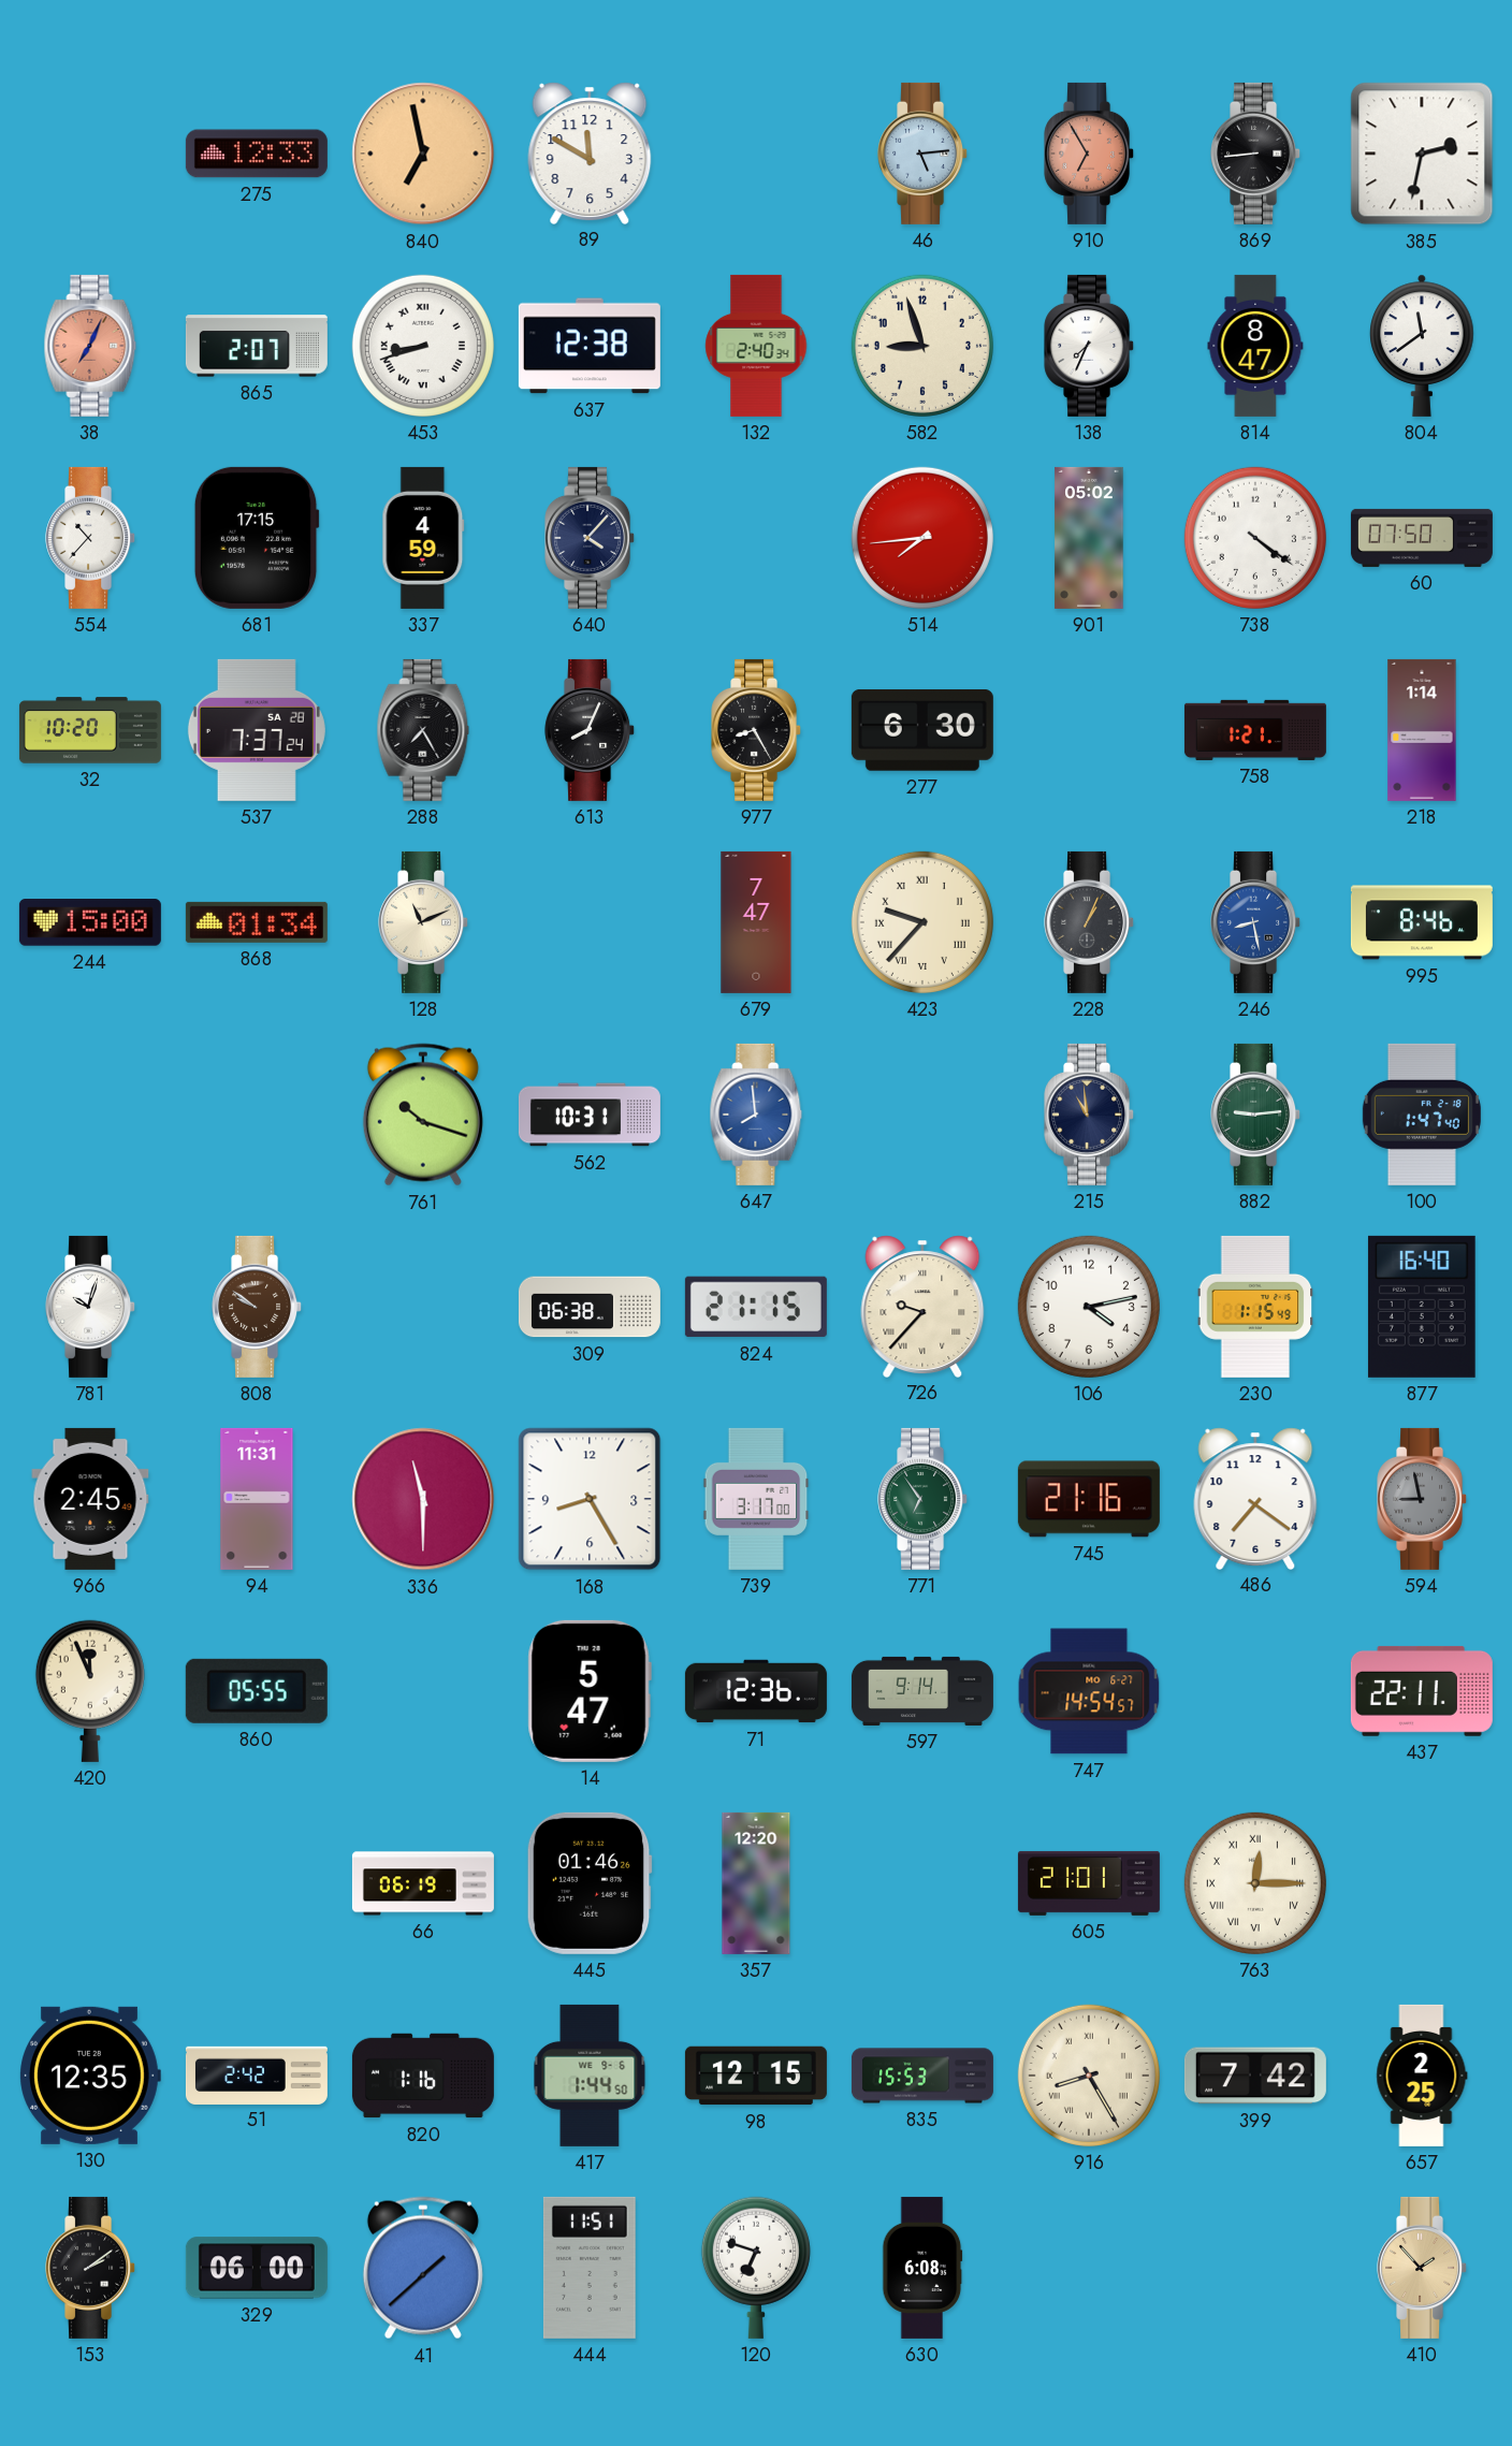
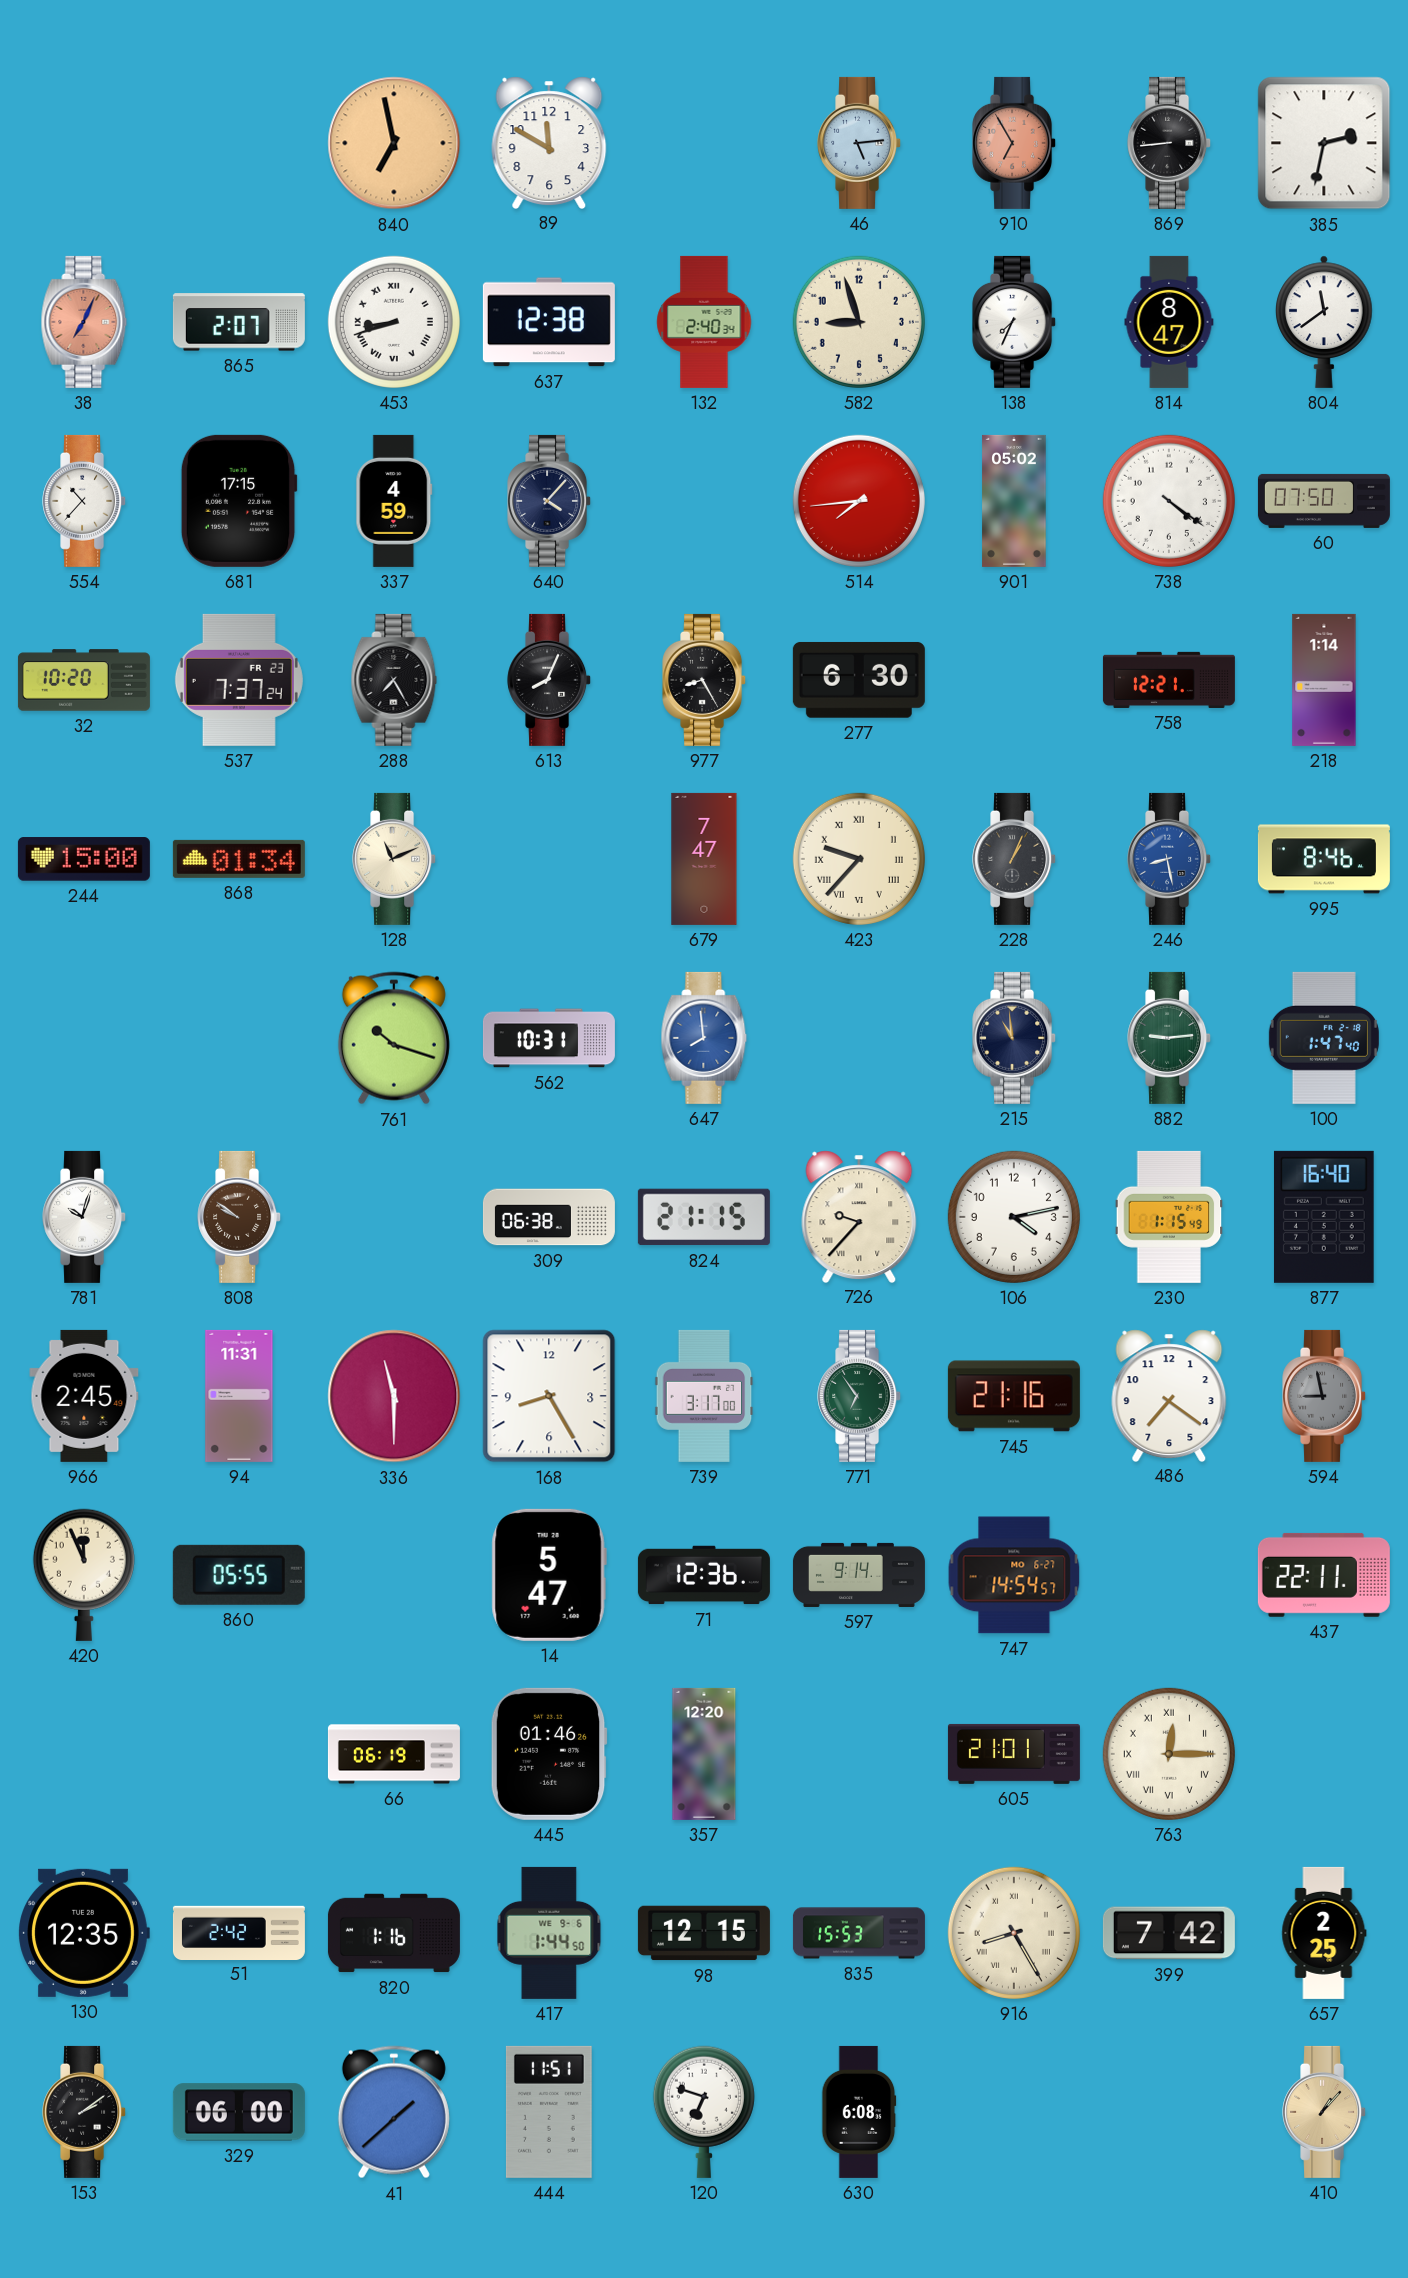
275: 12:33 -> none (257, 154)
537 date: SA 28 -> FR 23 (239, 680)
758: 1:21 -> 12:21 (1169, 680)
410: 1:53 -> 1:07 (1325, 2112)
